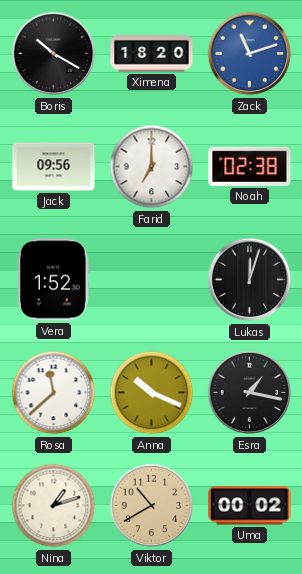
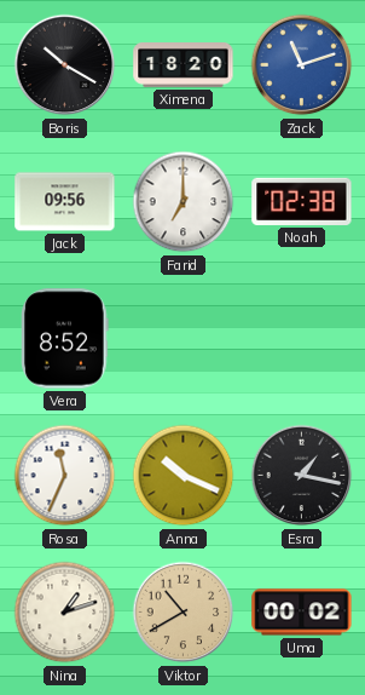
Vera: 1:52 -> 8:52 (65, 339)
Lukas: 12:03 -> none (250, 280)
Rosa: 11:38 -> 11:34 (65, 476)
